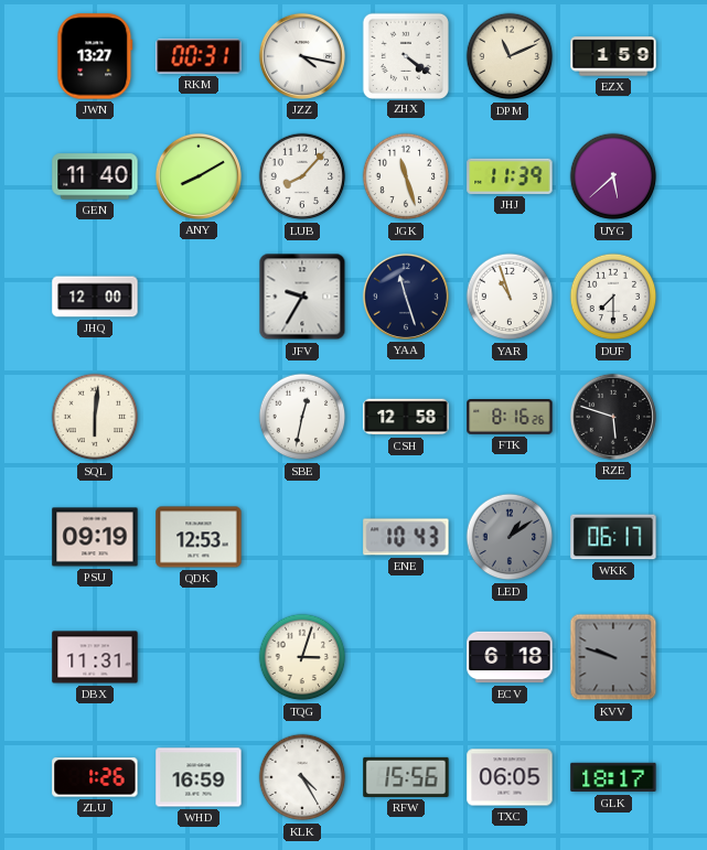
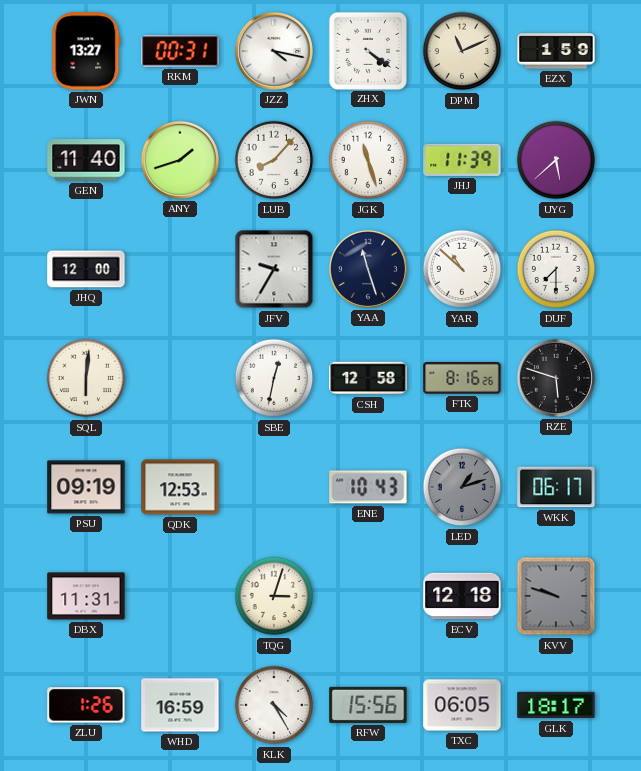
ANY: 8:10 -> 1:42 (180, 160)
YAR: 10:57 -> 10:52 (462, 269)
LED: 1:09 -> 1:12 (462, 487)
ECV: 6:18 -> 12:18 (462, 596)
